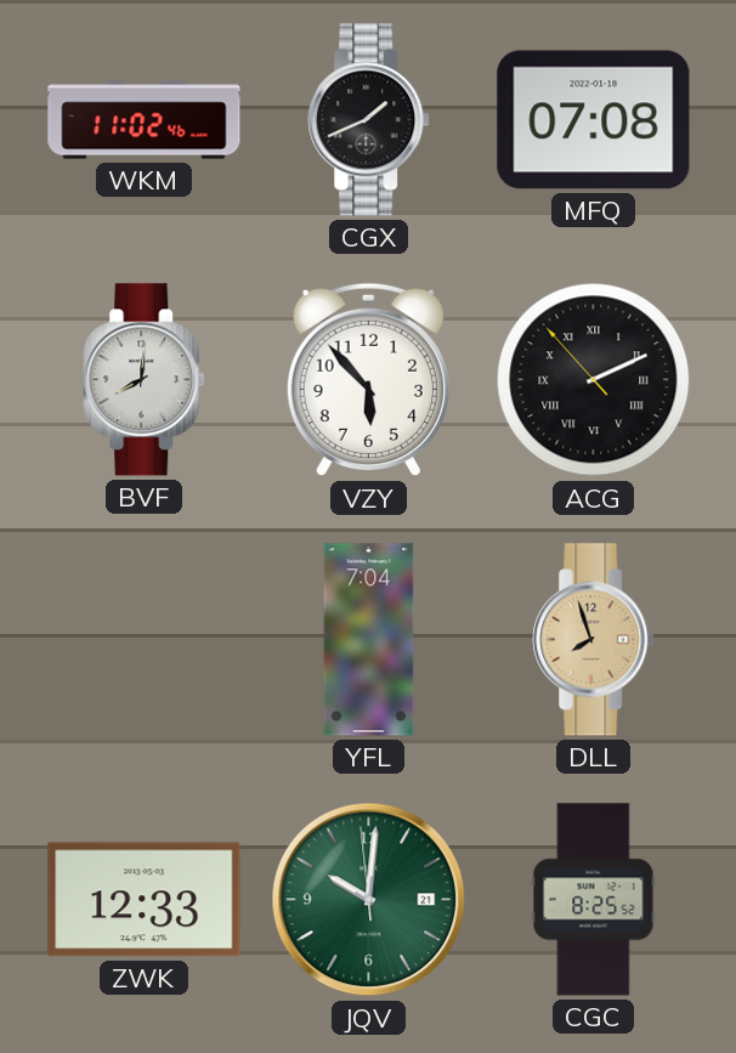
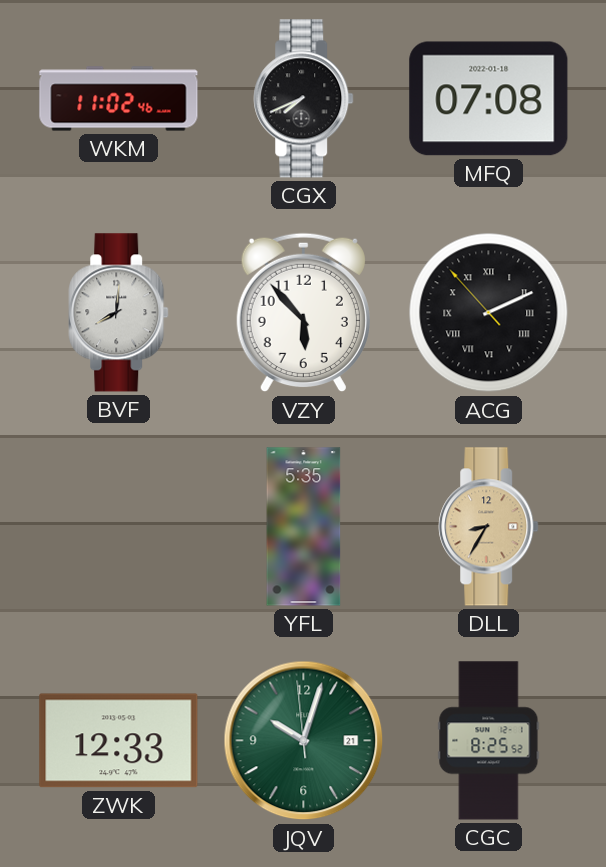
CGX: 1:41 -> 7:41 (304, 99)
YFL: 7:04 -> 5:35 (304, 527)
DLL: 7:57 -> 8:35 (489, 527)
JQV: 10:00 -> 10:02 (304, 741)
